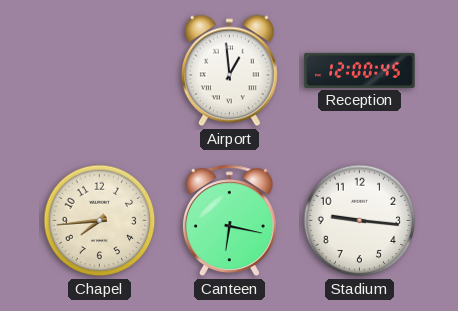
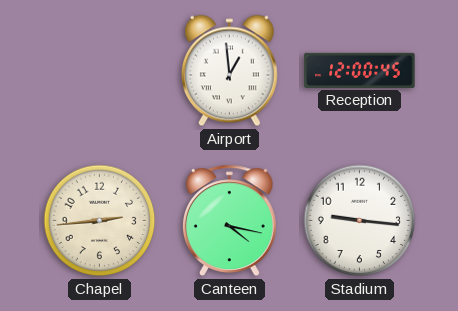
Chapel: 7:44 -> 2:44 (100, 221)
Canteen: 6:17 -> 4:17 (229, 221)
